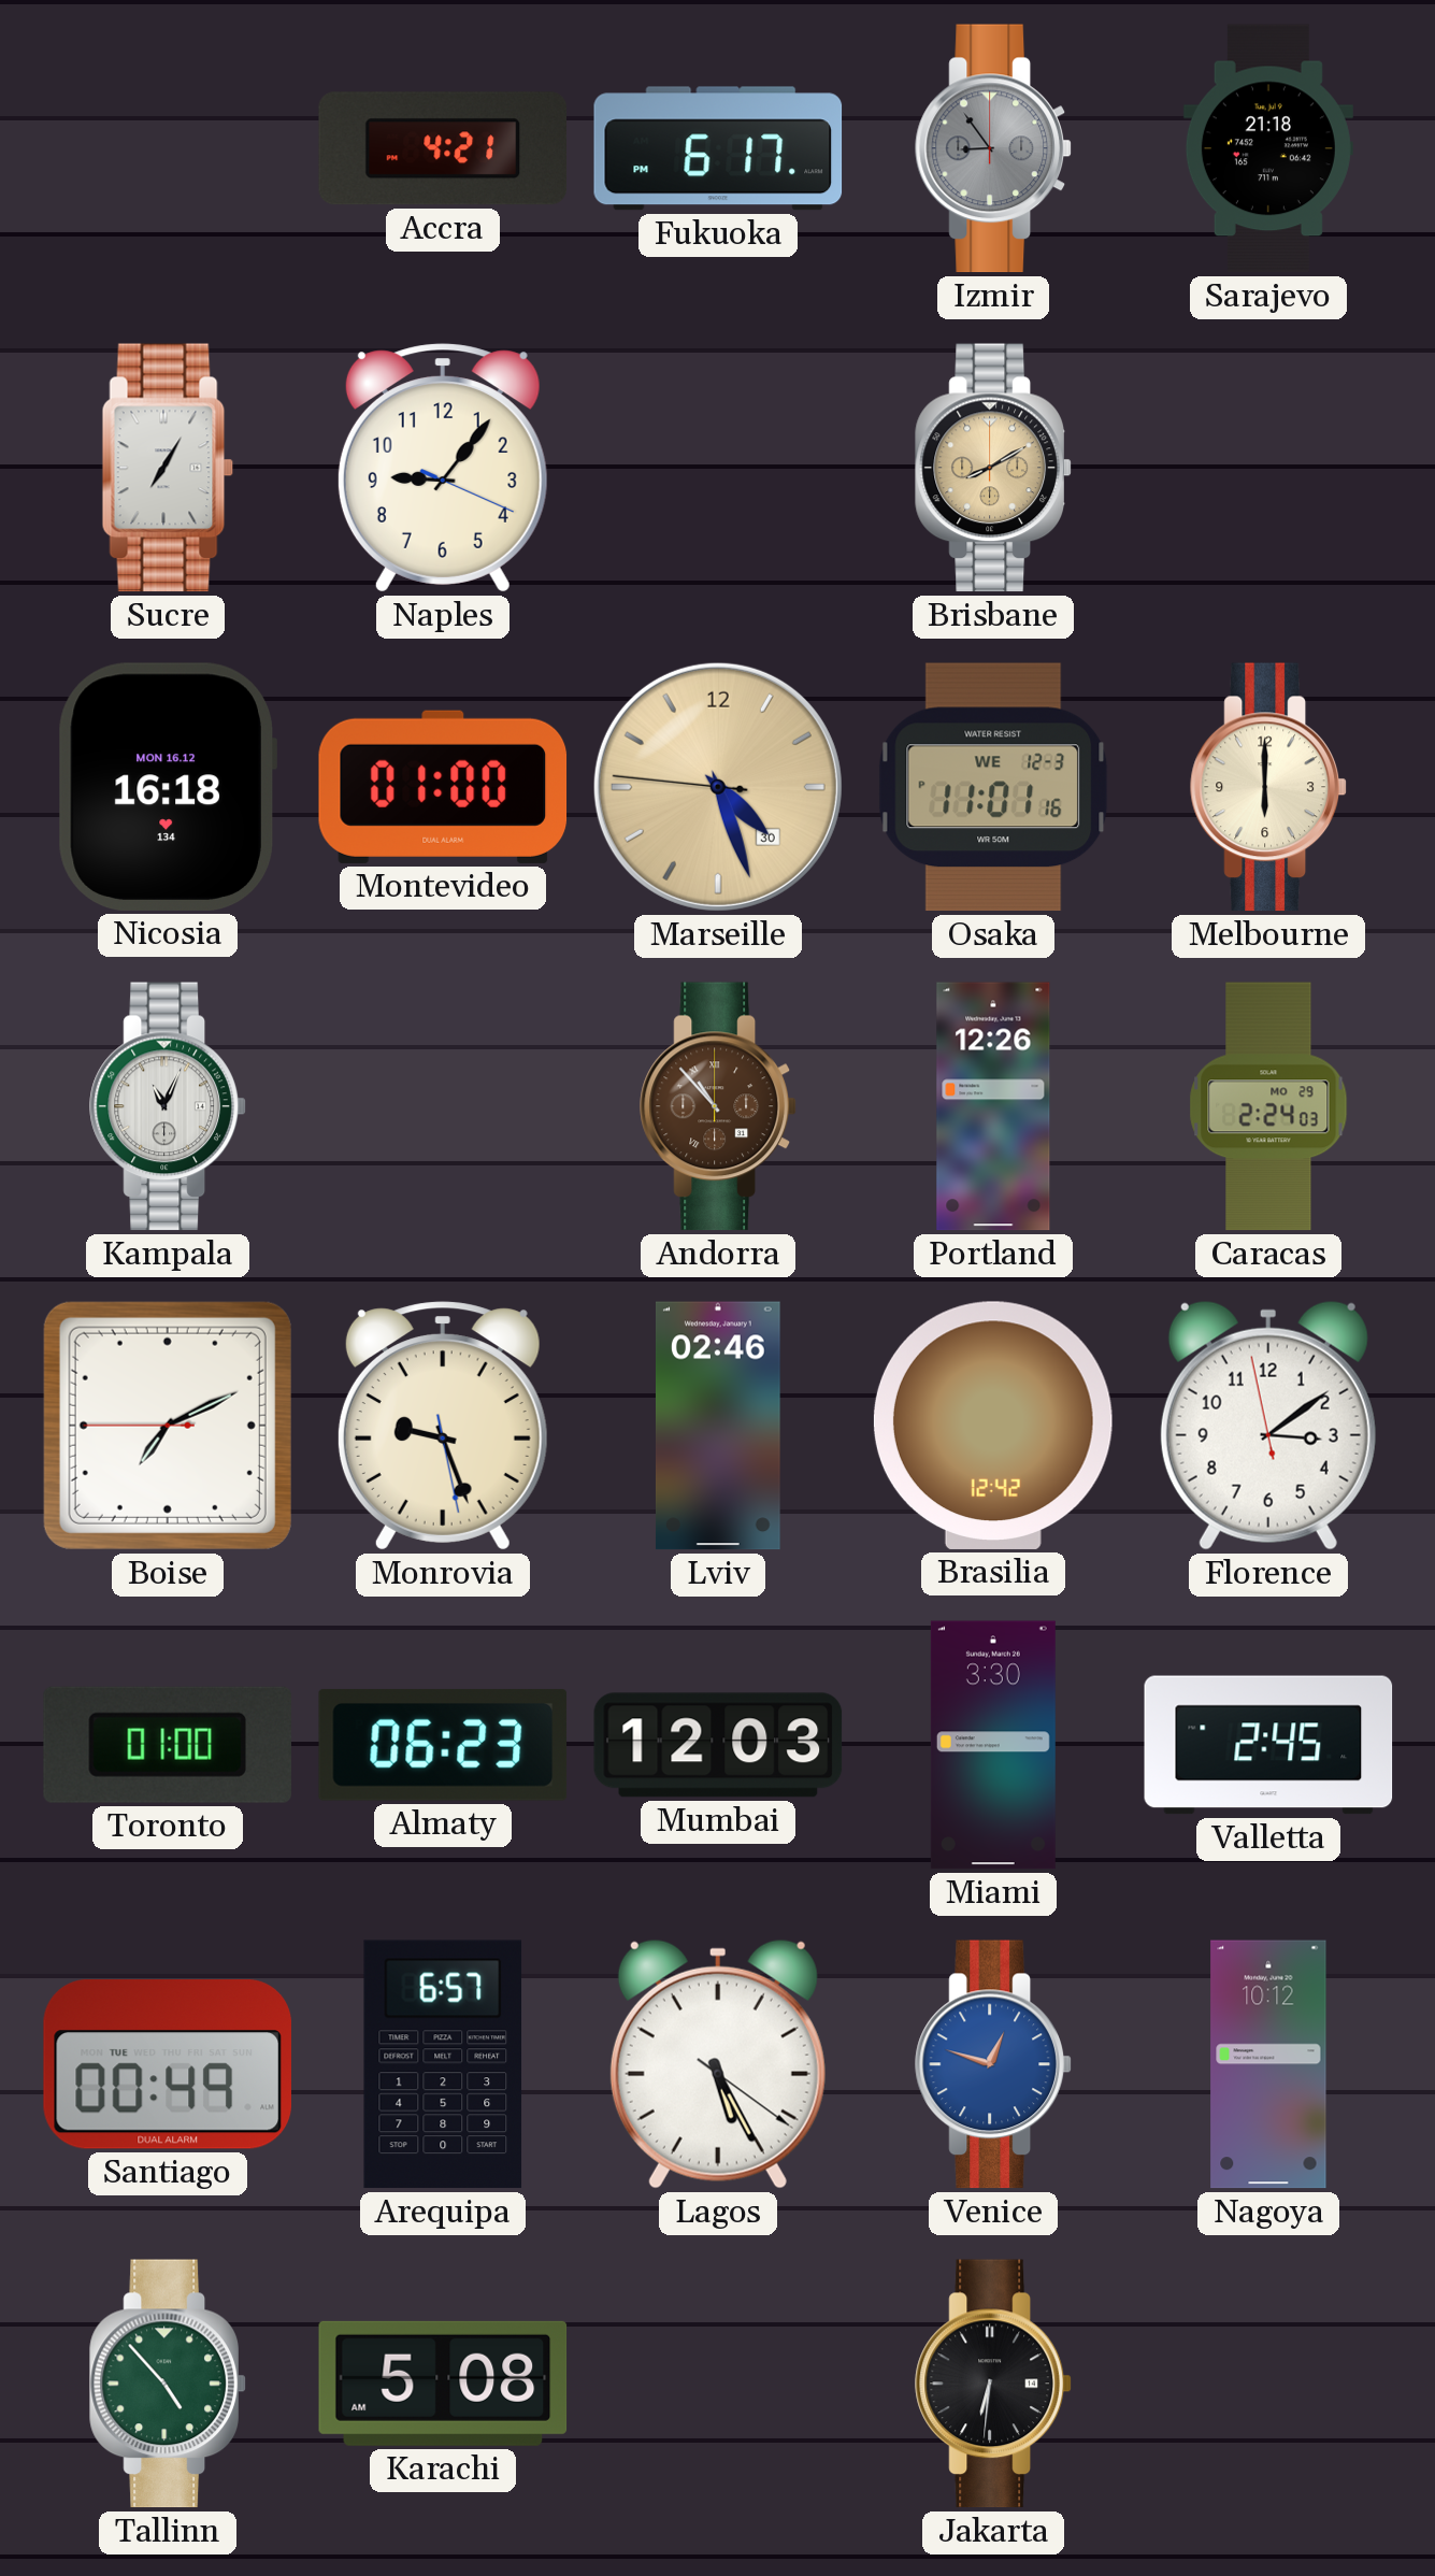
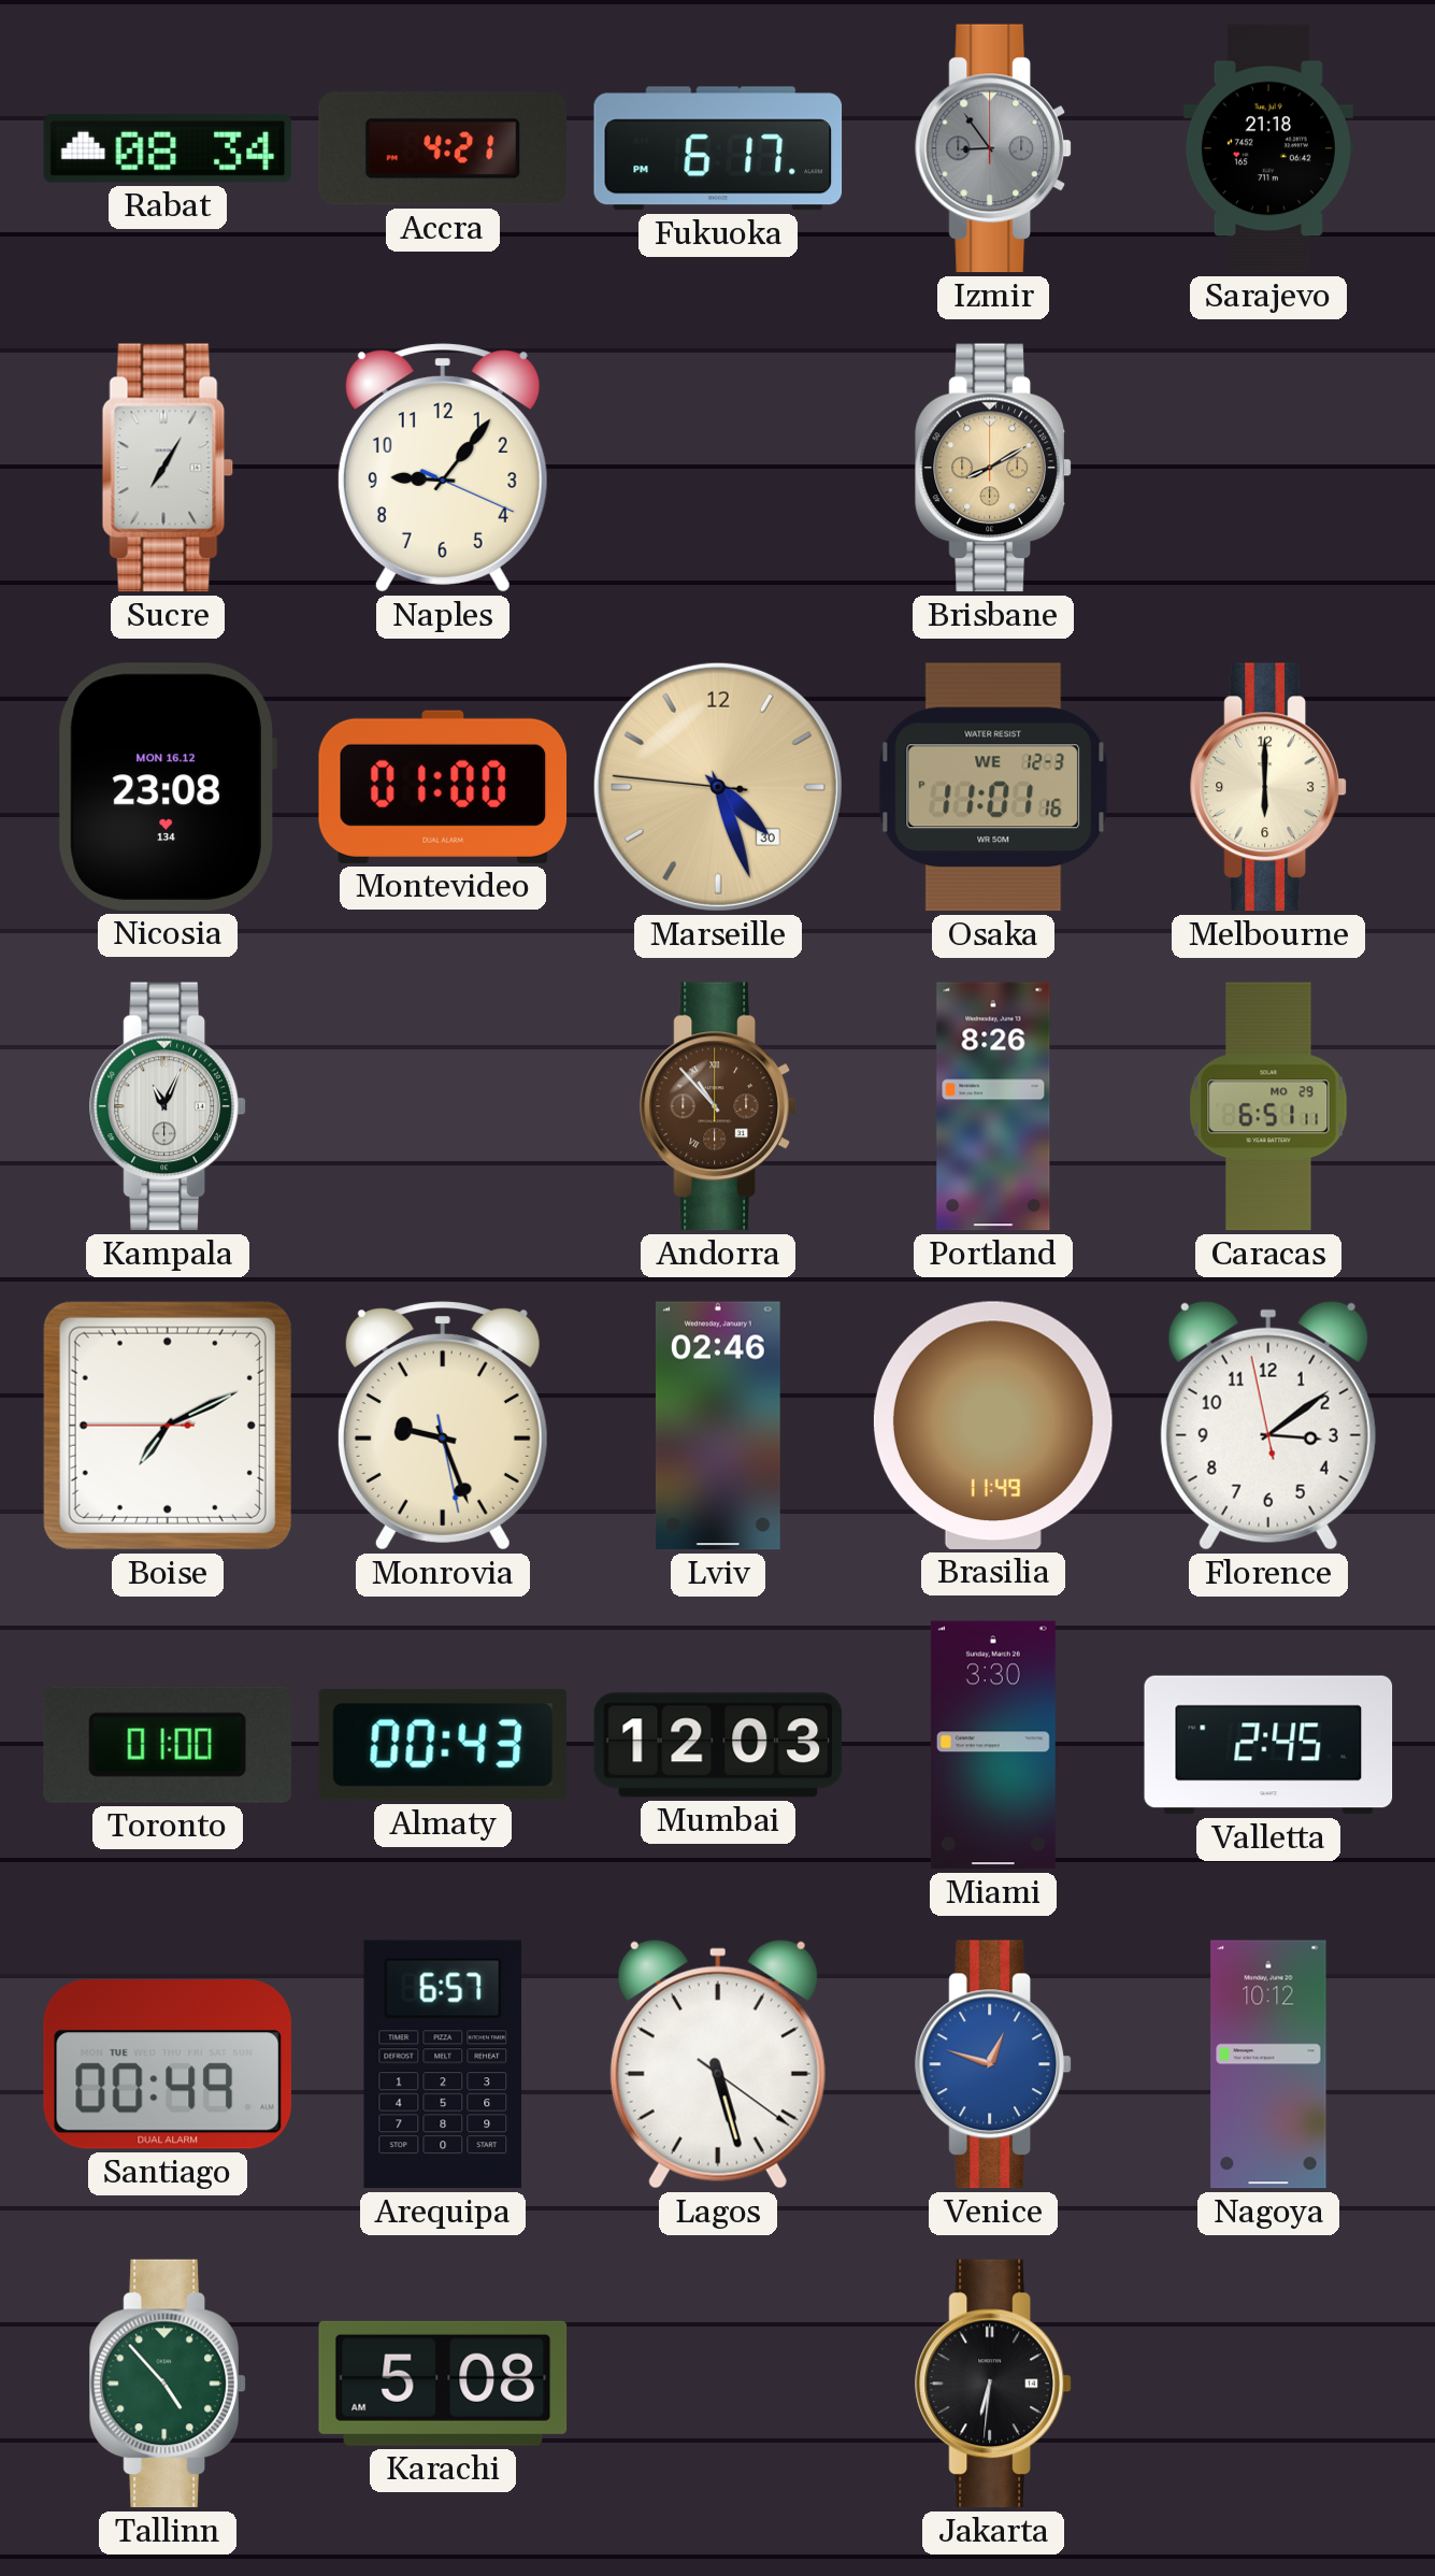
Rabat: none -> 08:34 (168, 148)
Nicosia: 16:18 -> 23:08 (168, 787)
Portland: 12:26 -> 8:26 (993, 1106)
Caracas: 2:24 -> 6:51 (1268, 1106)
Brasilia: 12:42 -> 11:49 (993, 1426)
Almaty: 06:23 -> 00:43 (443, 1745)
Lagos: 5:25 -> 5:27 (718, 2064)
